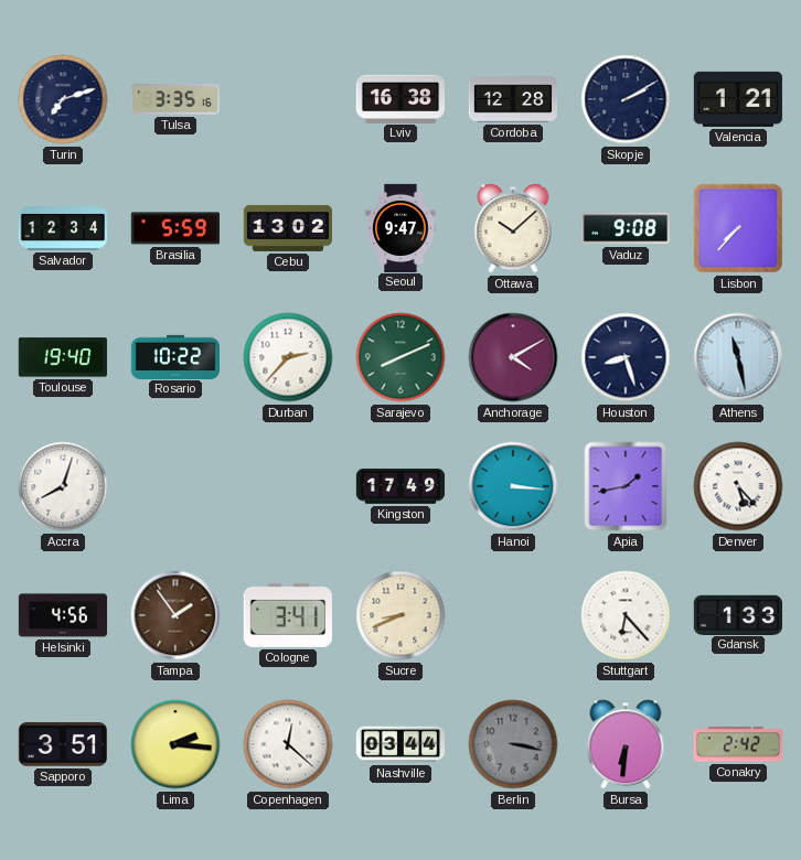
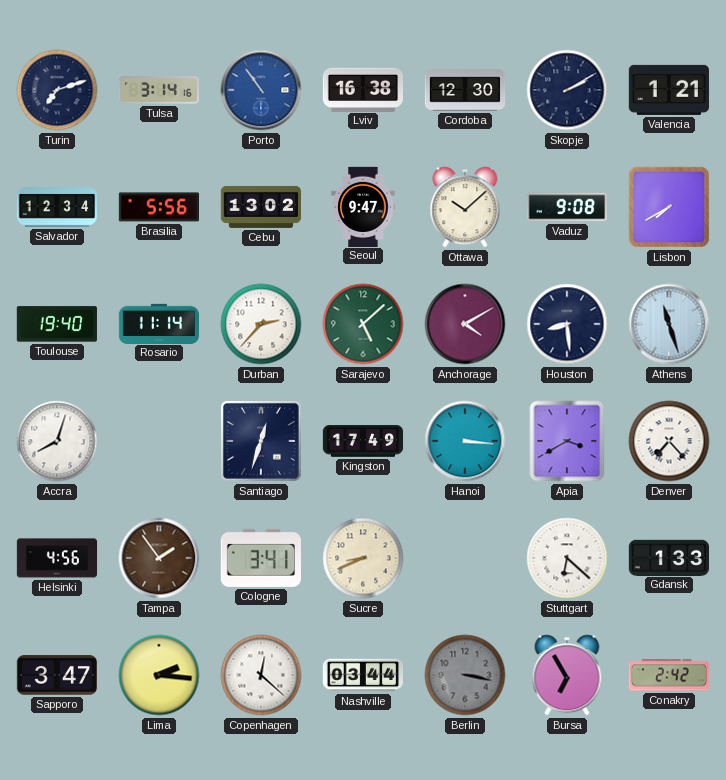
Tulsa: 3:35 -> 3:14 (158, 90)
Porto: none -> 10:54 (261, 90)
Cordoba: 12:28 -> 12:30 (465, 90)
Brasilia: 5:59 -> 5:56 (158, 207)
Lisbon: 7:37 -> 7:40 (669, 207)
Rosario: 10:22 -> 11:14 (158, 323)
Sarajevo: 8:11 -> 5:08 (363, 324)
Houston: 8:27 -> 8:29 (567, 324)
Athens: 11:28 -> 11:27 (669, 324)
Santiago: none -> 12:33 (261, 441)
Apia: 1:43 -> 3:40 (567, 441)
Denver: 5:23 -> 7:23 (669, 441)
Stuttgart: 6:23 -> 6:22 (567, 558)
Sapporo: 3:51 -> 3:47 (56, 675)
Bursa: 6:31 -> 6:55 (567, 675)
